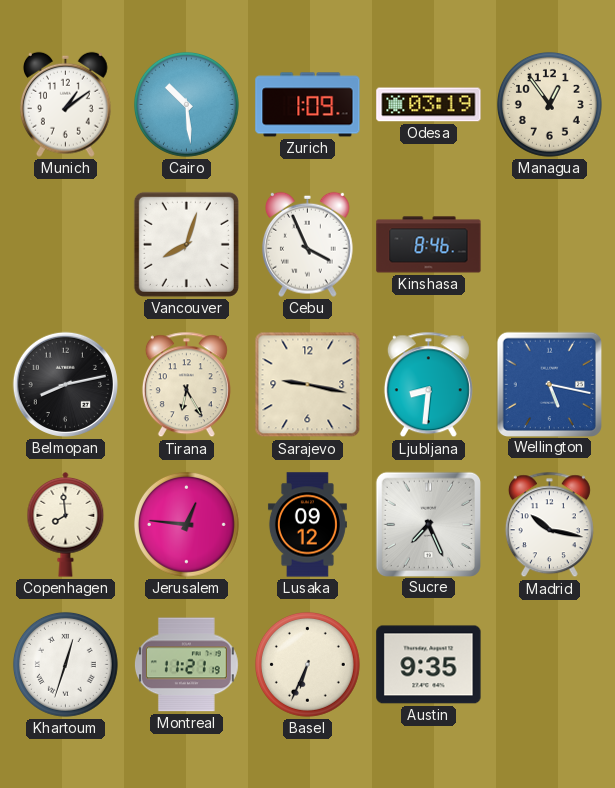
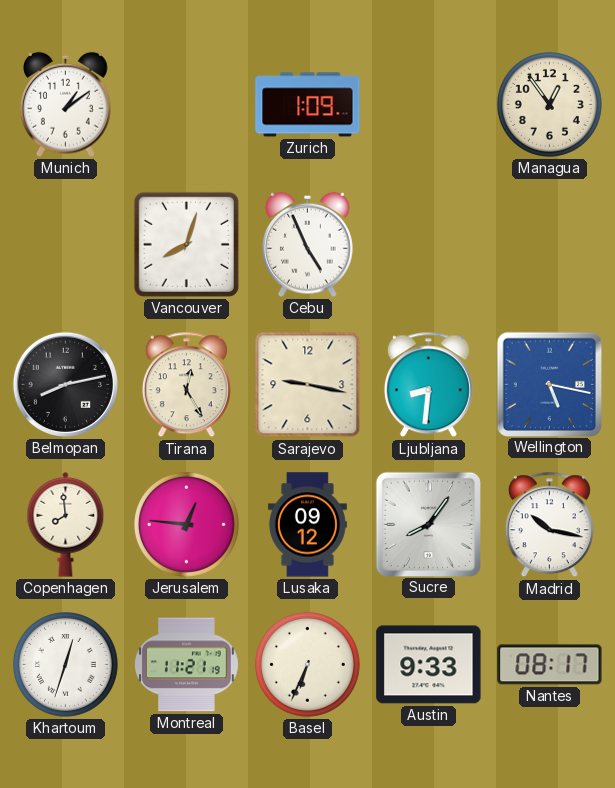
Cairo: 10:29 -> none (186, 104)
Odesa: 03:19 -> none (429, 105)
Cebu: 3:56 -> 4:56 (308, 244)
Kinshasa: 8:46 -> none (429, 245)
Tirana: 6:25 -> 12:25 (186, 385)
Sucre: 7:26 -> 8:06 (428, 524)
Austin: 9:35 -> 9:33 (429, 665)
Nantes: none -> 08:17 (550, 665)
